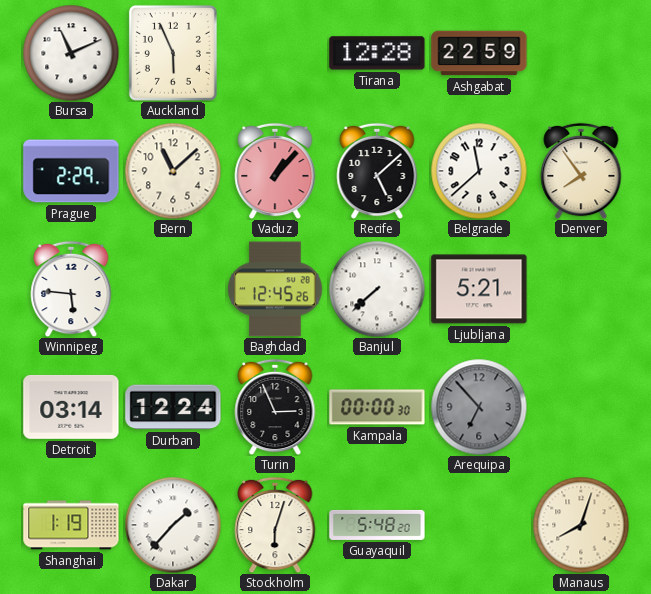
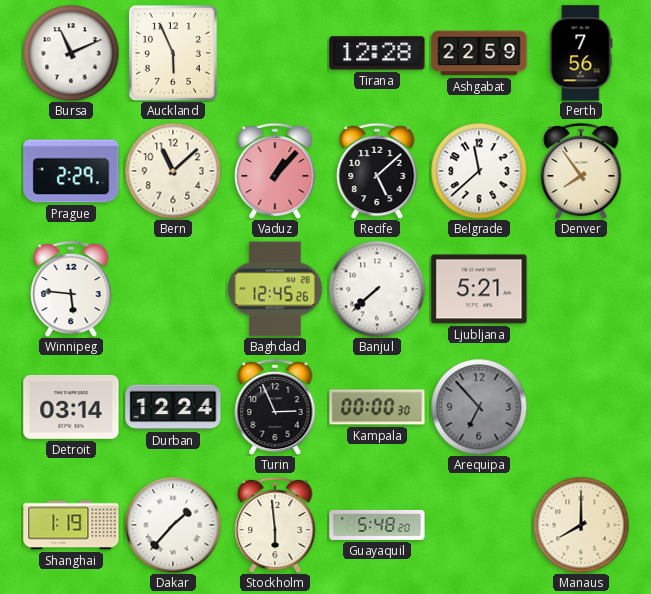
Perth: none -> 7:56 (581, 53)
Stockholm: 6:03 -> 5:59 (275, 525)
Manaus: 8:03 -> 8:00 (581, 525)
